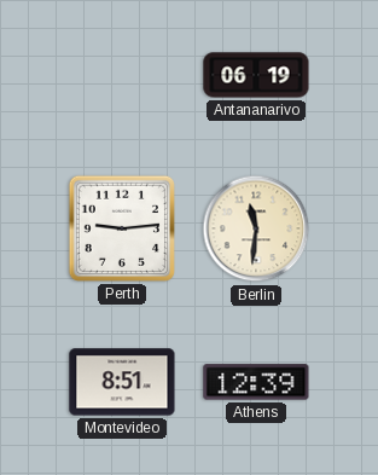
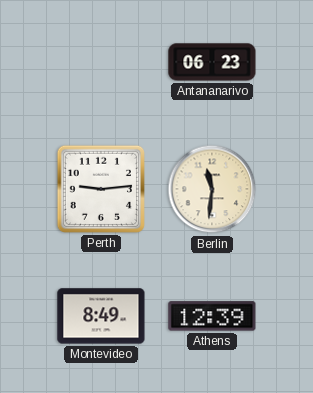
Antananarivo: 06:19 -> 06:23 (212, 62)
Montevideo: 8:51 -> 8:49 (101, 316)
